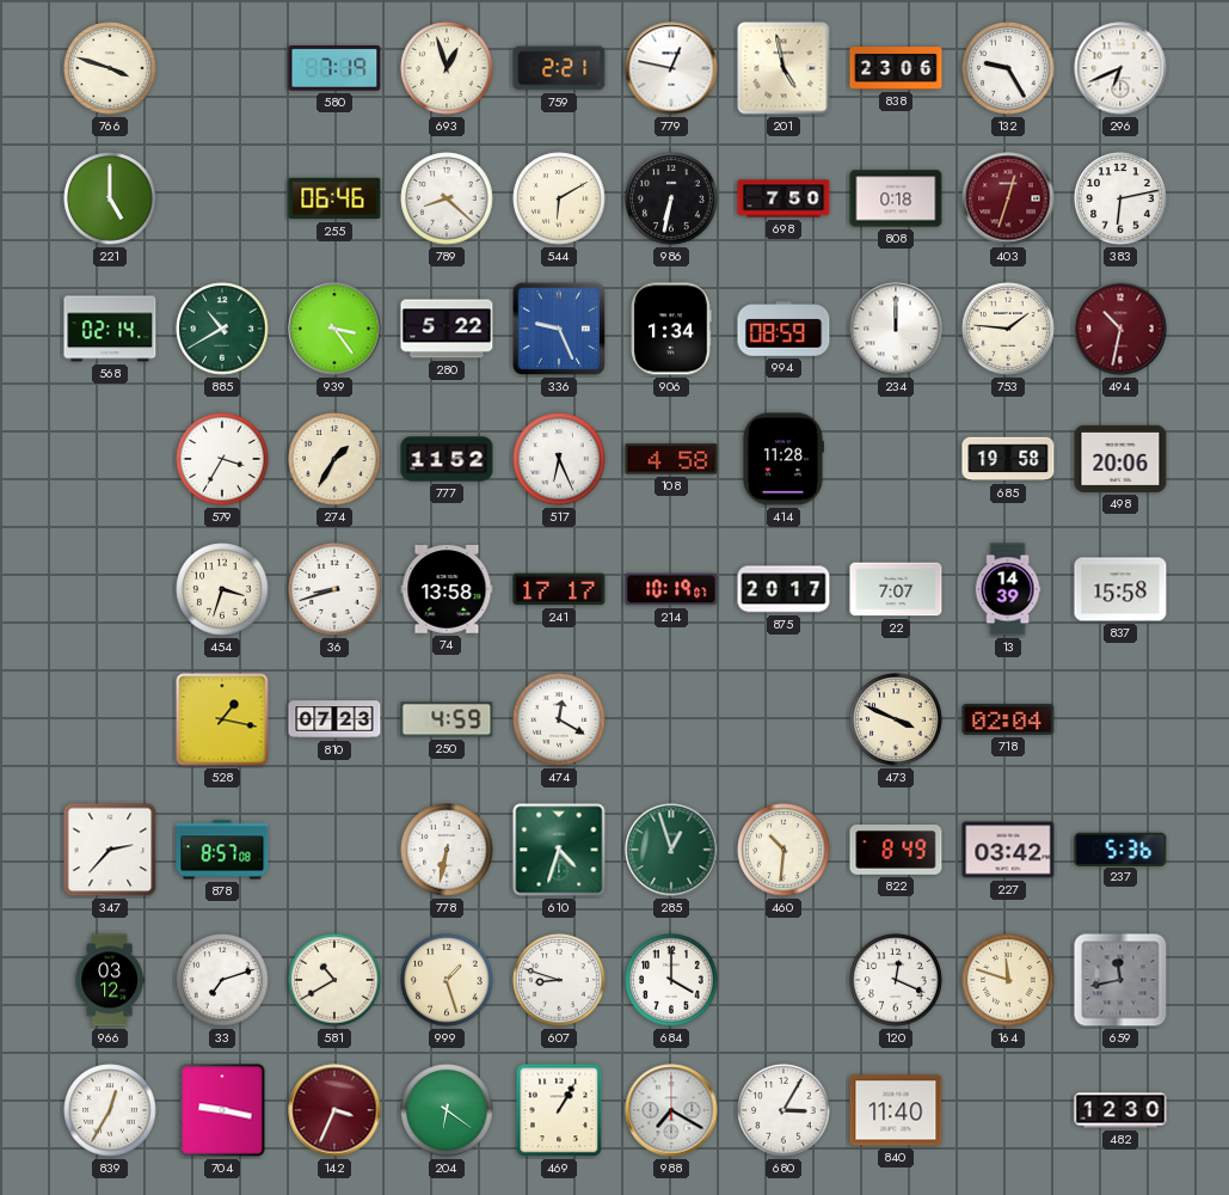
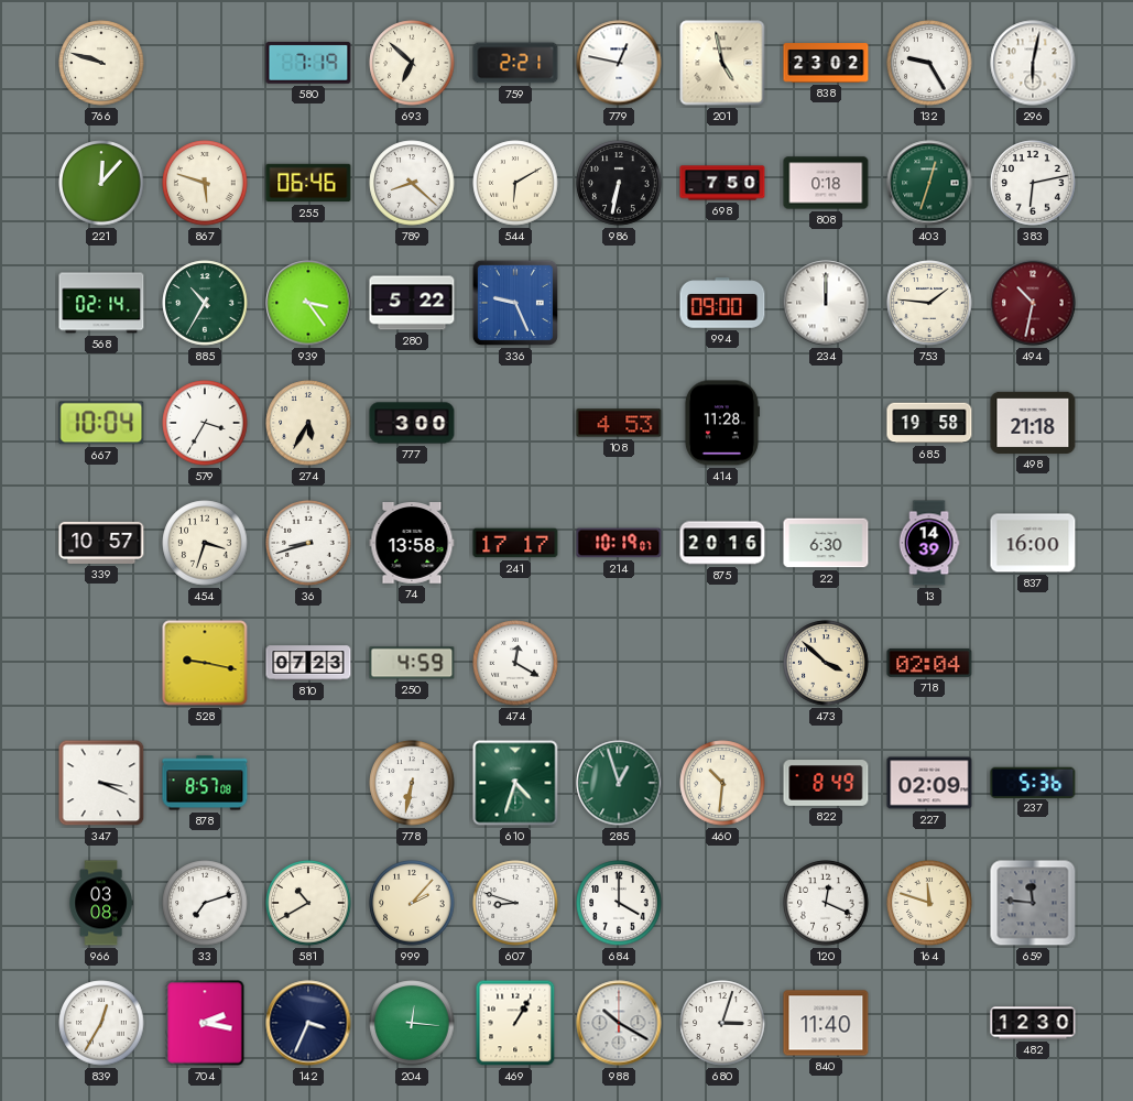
766: 3:48 -> 9:48 (101, 63)
693: 12:57 -> 6:52 (412, 63)
838: 23:06 -> 23:02 (826, 63)
296: 6:41 -> 6:02 (1033, 63)
221: 5:00 -> 12:07 (101, 183)
867: none -> 5:48 (205, 183)
403 dial: burgundy -> green (929, 183)
885: 10:40 -> 10:35 (205, 303)
906: 1:34 -> none (671, 329)
994: 08:59 -> 09:00 (722, 303)
667: none -> 10:04 (101, 423)
274: 1:35 -> 5:35 (308, 423)
777: 11:52 -> 3:00 (412, 423)
517: 6:26 -> none (559, 459)
108: 4:58 -> 4:53 (619, 423)
498: 20:06 -> 21:18 (1033, 423)
339: none -> 10:57 (101, 543)
875: 20:17 -> 20:16 (722, 543)
22: 7:07 -> 6:30 (826, 543)
837: 15:58 -> 16:00 (1033, 543)
528: 1:17 -> 9:17 (205, 663)
473: 3:49 -> 3:52 (826, 663)
347: 2:37 -> 3:19 (101, 783)
227: 03:42 -> 02:09 (929, 783)
966: 03:12 -> 03:08 (101, 903)
999: 1:27 -> 2:07 (412, 903)
659: 11:43 -> 11:46 (1033, 903)
704: 9:17 -> 2:17 (205, 1023)
142 dial: burgundy -> navy (308, 1023)
204: 6:21 -> 12:16 (412, 1023)
988: 7:20 -> 10:20 (619, 1023)
680: 3:05 -> 3:03 (722, 1023)
